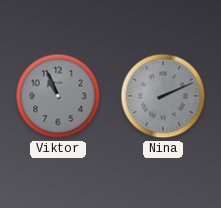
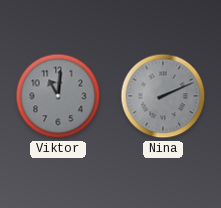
Viktor: 10:56 -> 11:01 (58, 96)
